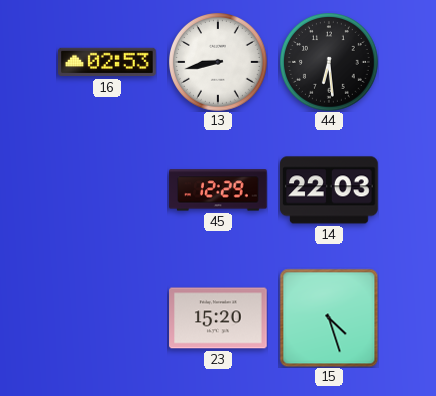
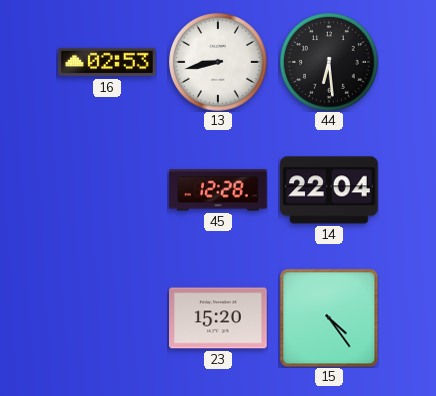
45: 12:29 -> 12:28 (218, 190)
14: 22:03 -> 22:04 (329, 190)
15: 4:27 -> 4:24 (329, 318)
